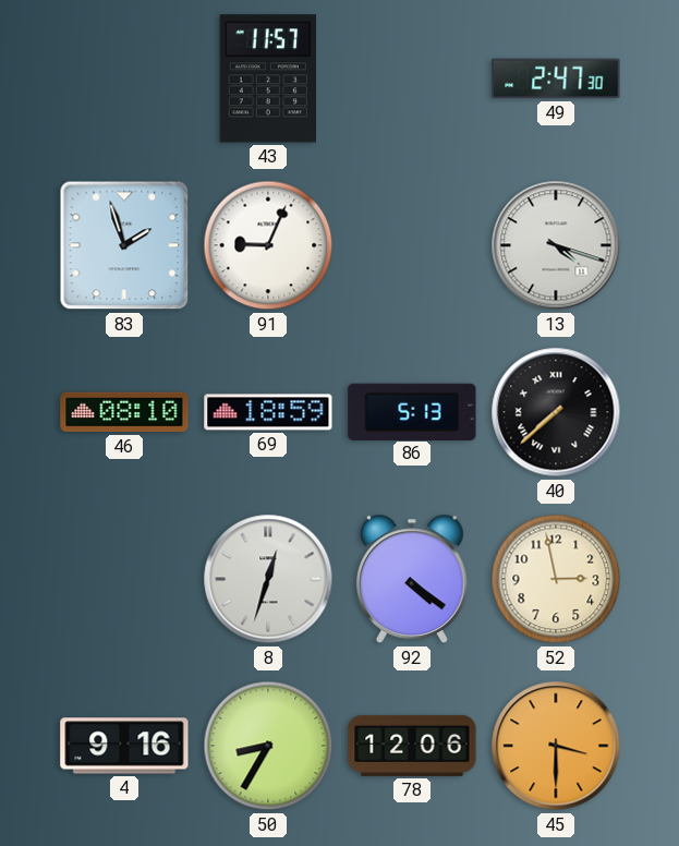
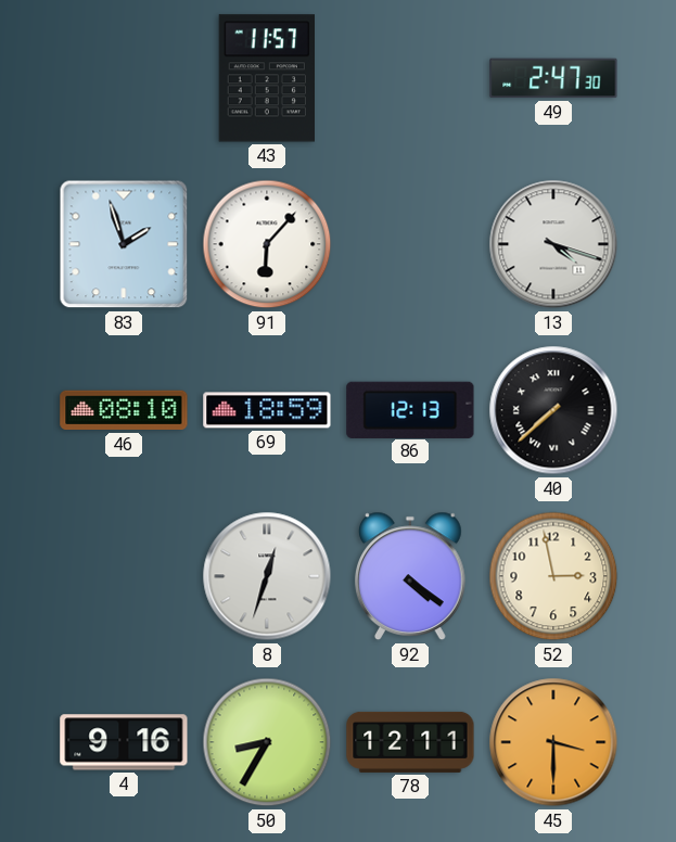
91: 9:04 -> 6:07 (267, 244)
86: 5:13 -> 12:13 (410, 409)
78: 12:06 -> 12:11 (410, 742)
